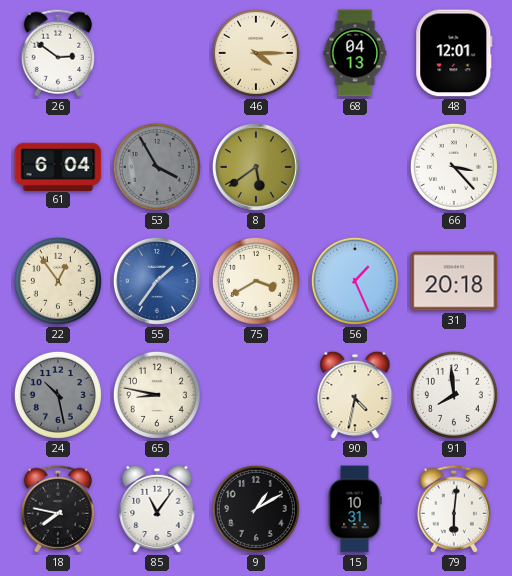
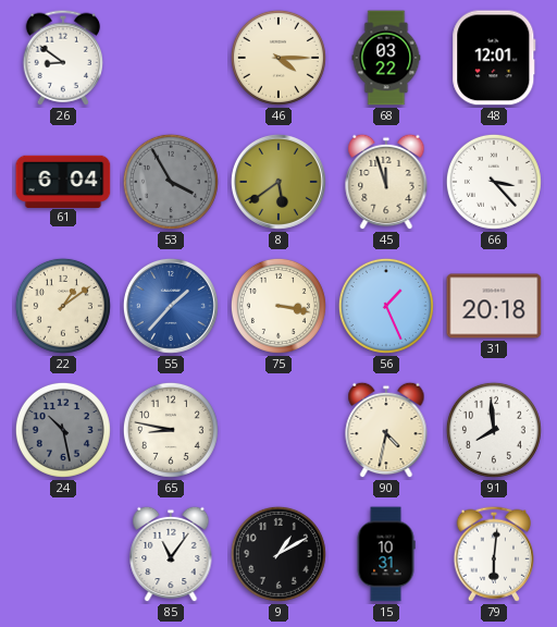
26: 2:51 -> 8:51 (62, 58)
68: 04:13 -> 03:22 (386, 58)
45: none -> 11:57 (386, 182)
22: 12:54 -> 1:09 (63, 306)
55: 1:36 -> 1:37 (171, 306)
75: 3:40 -> 3:17 (278, 306)
18: 7:47 -> none (57, 509)
